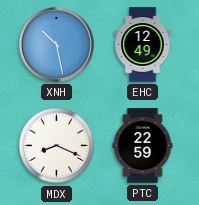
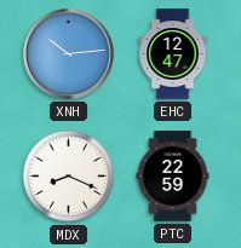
XNH: 10:28 -> 10:14 (68, 53)
EHC: 12:49 -> 12:47 (173, 54)
